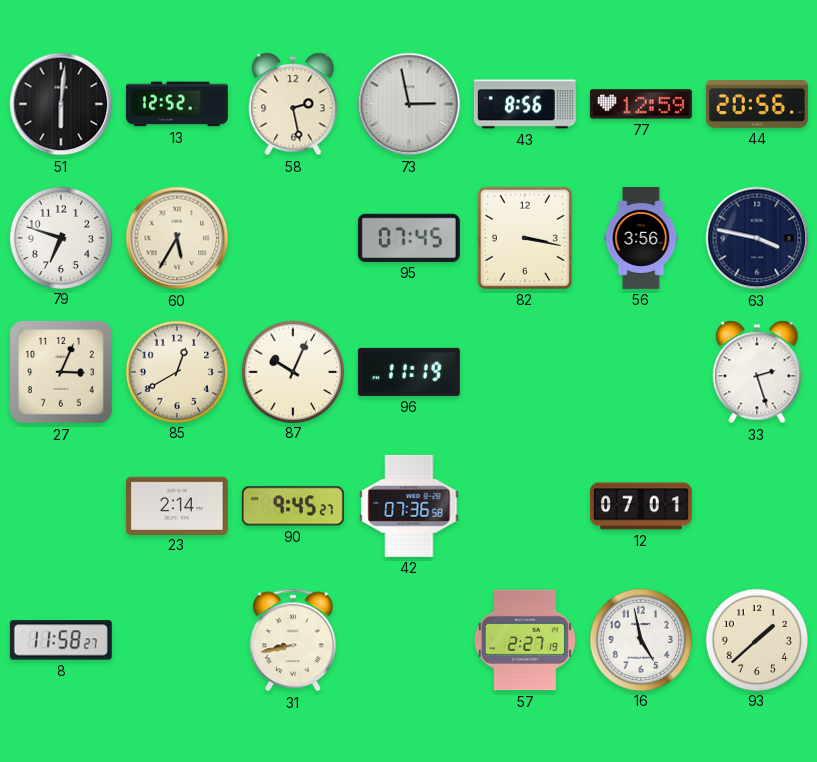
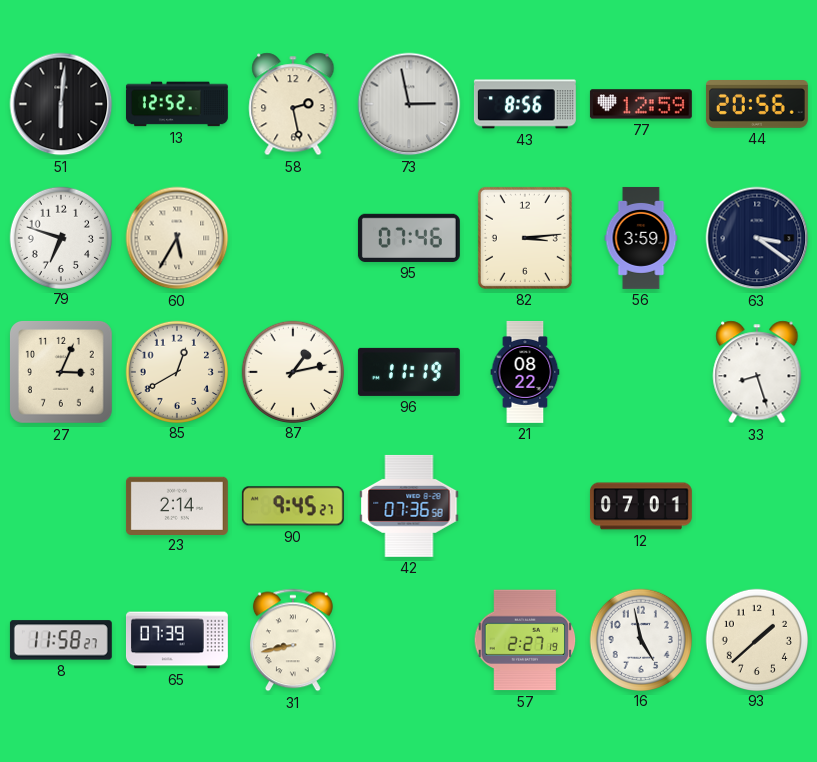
95: 07:45 -> 07:46 (409, 238)
82: 3:17 -> 3:14 (525, 238)
56: 3:56 -> 3:59 (641, 238)
63: 3:47 -> 3:21 (757, 238)
87: 10:04 -> 1:13 (292, 371)
21: none -> 08:22 (525, 372)
33: 2:27 -> 8:27 (757, 372)
65: none -> 07:39 (177, 640)
